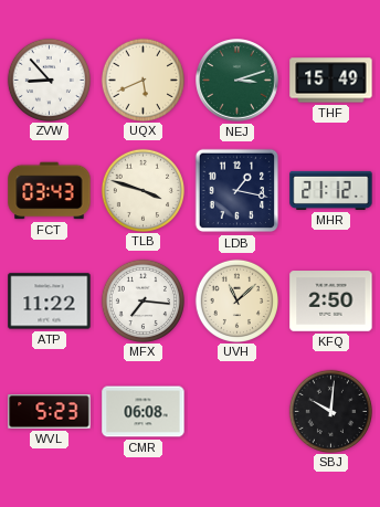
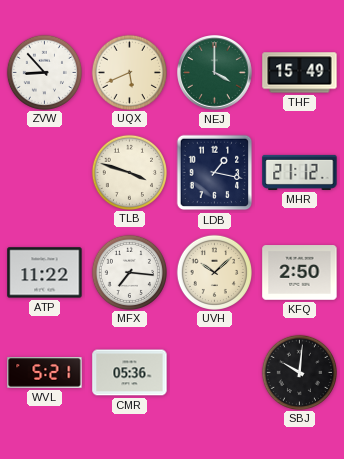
NEJ: 3:12 -> 4:00 (215, 73)
FCT: 03:43 -> none (50, 191)
UVH: 11:08 -> 10:08 (214, 272)
WVL: 5:23 -> 5:21 (45, 373)
CMR: 06:08 -> 05:36 (130, 373)
